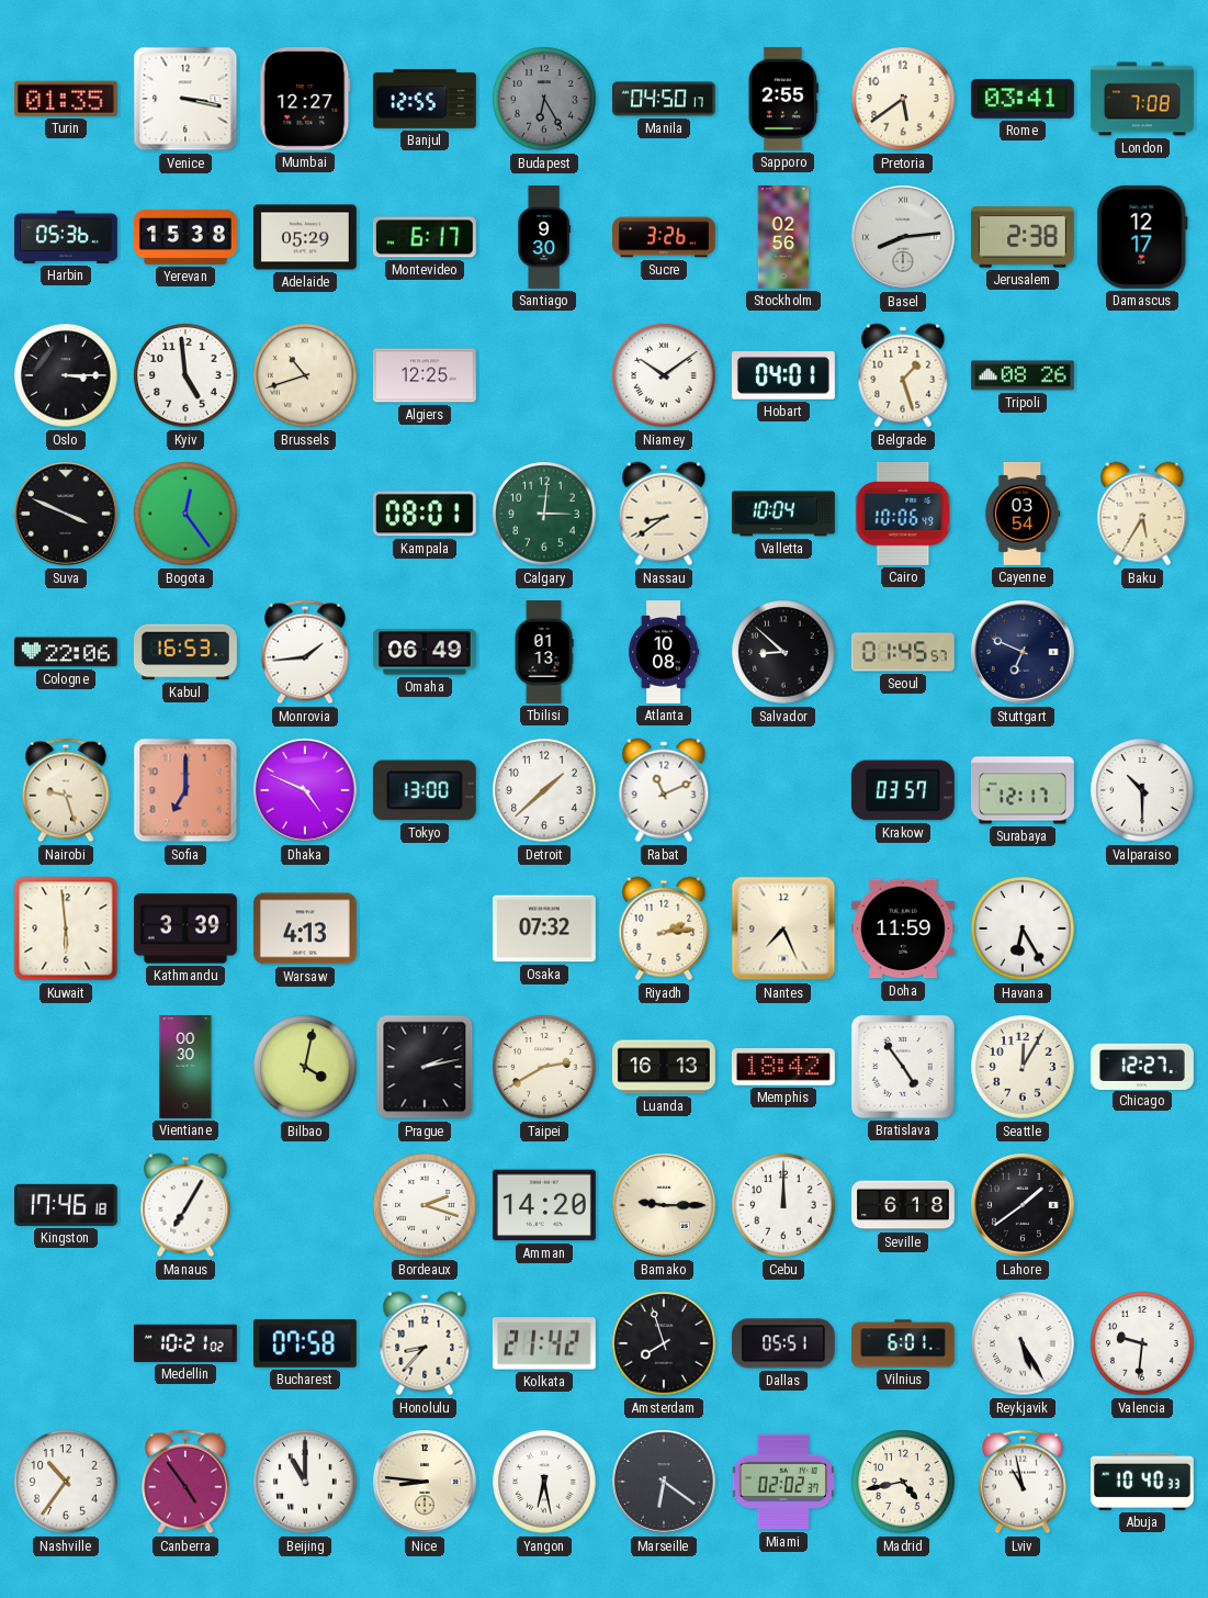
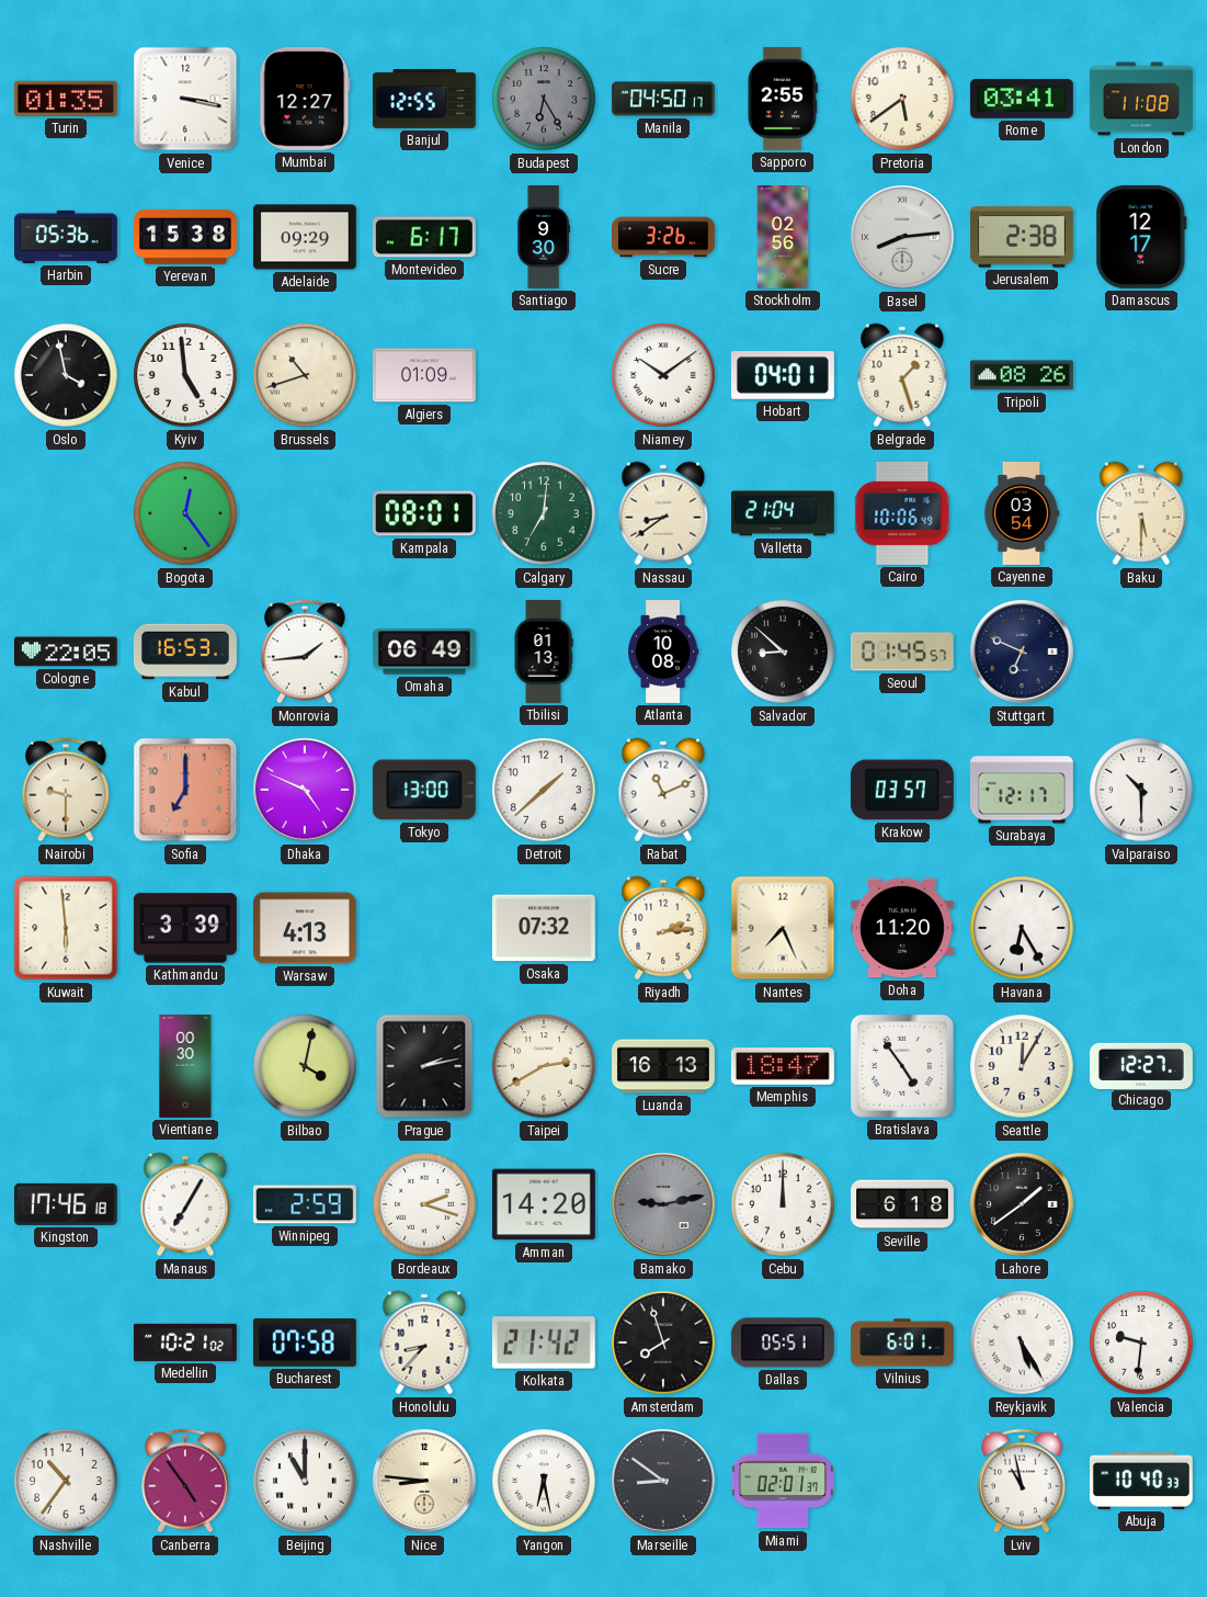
London: 7:08 -> 11:08 (1141, 99)
Adelaide: 05:29 -> 09:29 (305, 237)
Oslo: 3:15 -> 3:58 (66, 375)
Algiers: 12:25 -> 01:09 (424, 375)
Suva: 3:49 -> none (67, 515)
Calgary: 3:01 -> 7:01 (544, 513)
Valletta: 10:04 -> 21:04 (783, 513)
Baku: 5:35 -> 5:30 (1141, 513)
Cologne: 22:06 -> 22:05 (66, 652)
Nairobi: 9:27 -> 9:30 (66, 790)
Doha: 11:59 -> 11:20 (902, 928)
Memphis: 18:42 -> 18:47 (783, 1067)
Winnipeg: none -> 2:59 (305, 1204)
Bamako: 9:15 -> 9:13 (664, 1205)
Bamako dial: cream -> grey (664, 1205)
Marseille: 6:21 -> 8:51 (664, 1482)
Miami: 02:02 -> 02:01 (783, 1481)
Madrid: 4:43 -> none (903, 1482)
